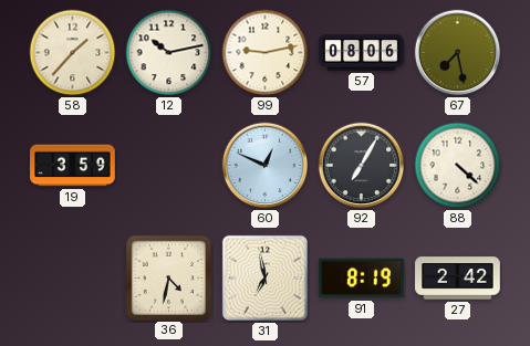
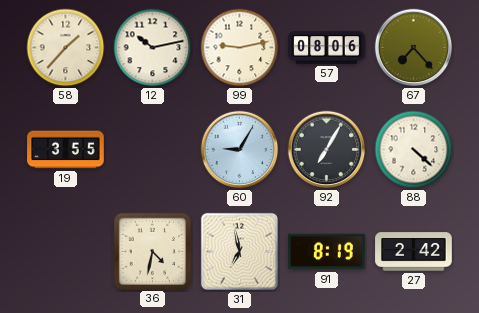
67: 7:28 -> 7:23 (414, 48)
19: 3:59 -> 3:55 (66, 150)
60: 12:49 -> 9:05 (240, 150)
